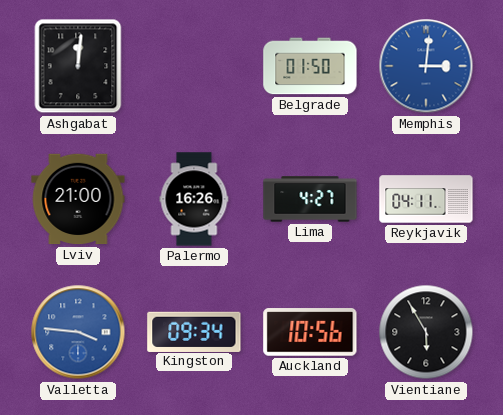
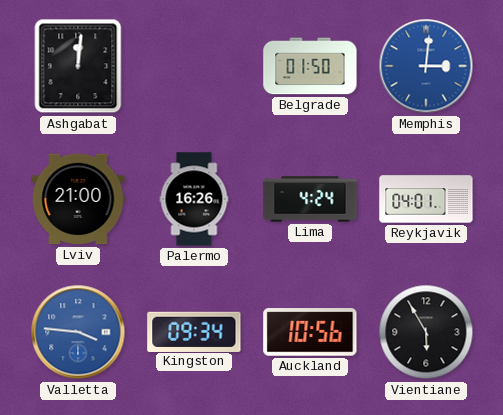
Lima: 4:27 -> 4:24 (310, 199)
Reykjavik: 04:11 -> 04:01 (426, 199)
